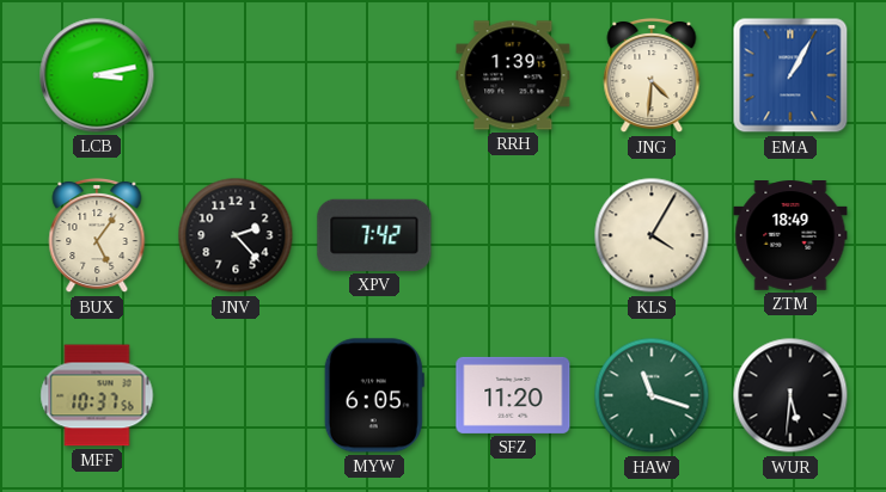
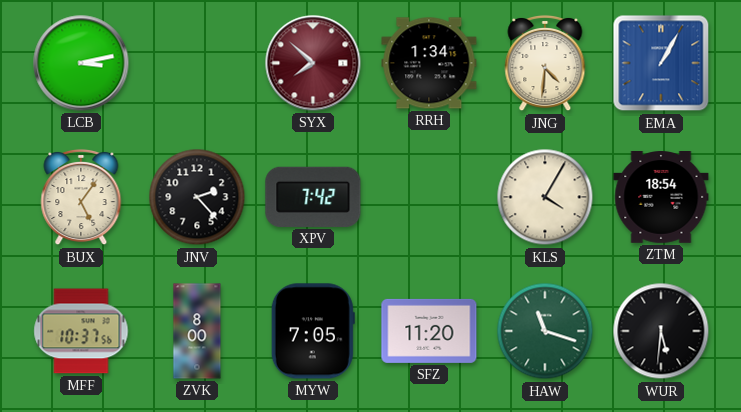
SYX: none -> 7:52 (313, 63)
RRH: 1:39 -> 1:34 (429, 63)
ZTM: 18:49 -> 18:54 (661, 198)
ZVK: none -> 8:00 (197, 331)
MYW: 6:05 -> 7:05 (313, 331)
